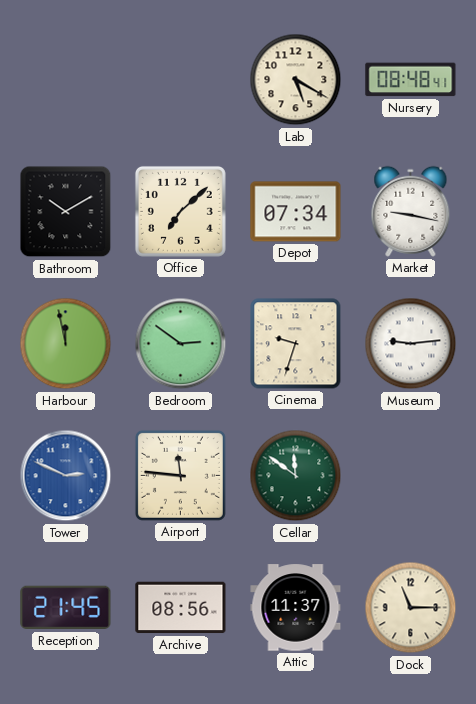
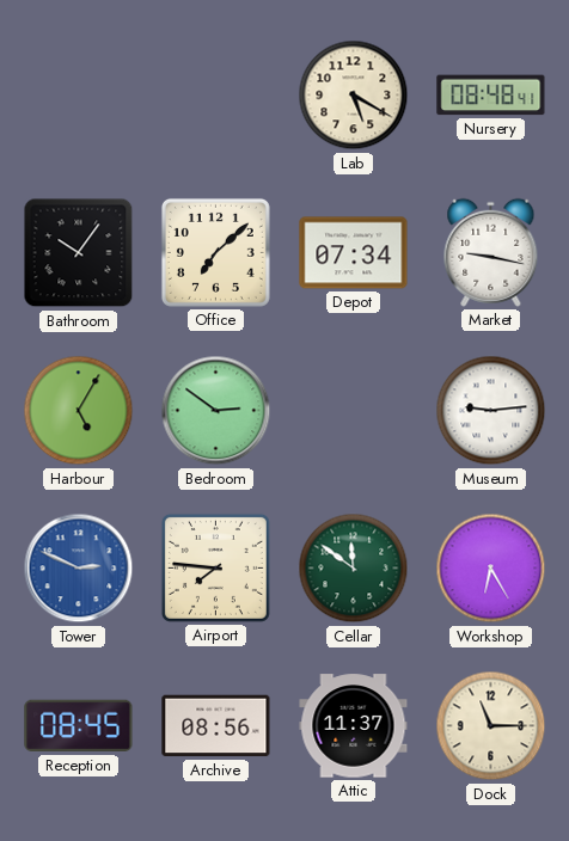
Bathroom: 10:10 -> 10:06 (79, 253)
Harbour: 11:58 -> 5:05 (79, 411)
Cinema: 9:33 -> none (296, 344)
Airport: 11:46 -> 7:46 (215, 567)
Workshop: none -> 6:25 (491, 569)
Reception: 21:45 -> 08:45 (79, 726)
